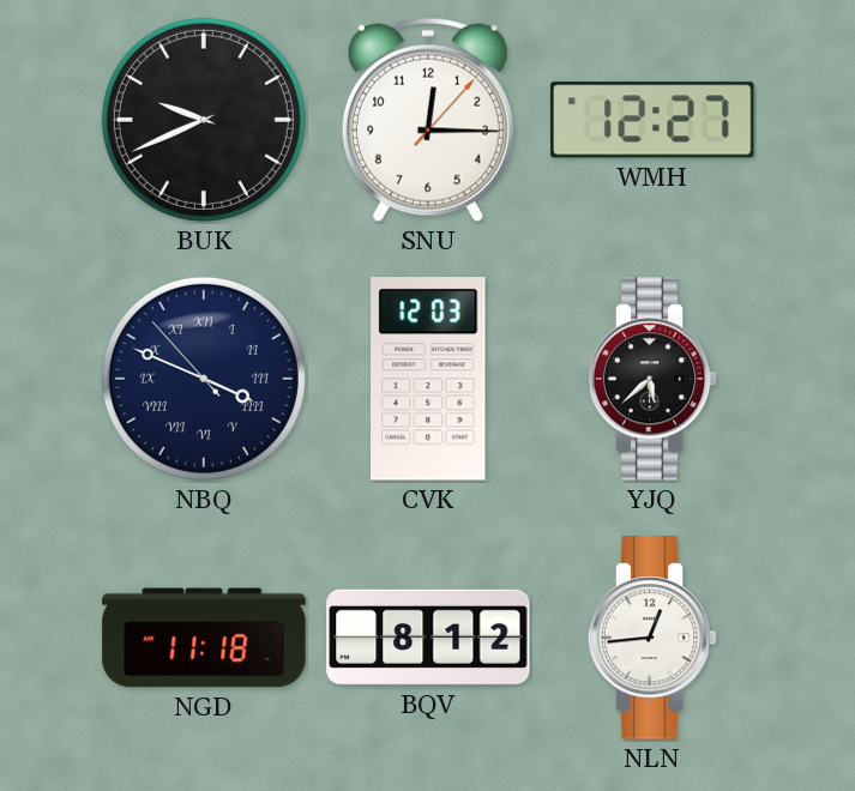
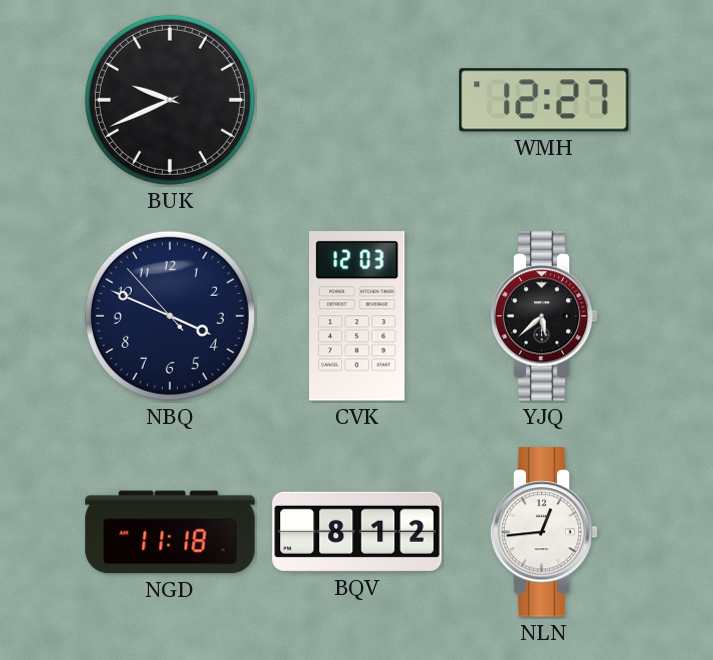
SNU: 12:15 -> none (428, 120)
NBQ numerals: Roman -> Arabic (170, 316)
